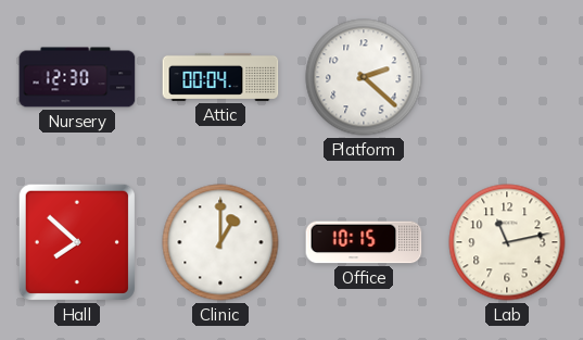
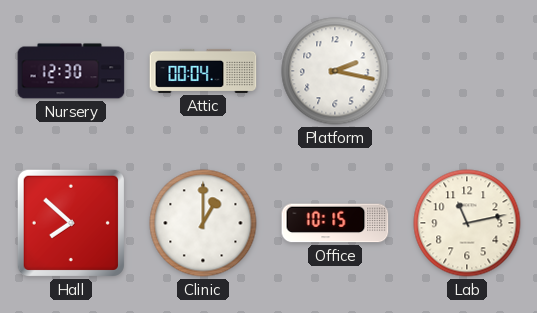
Platform: 2:22 -> 2:17 (335, 71)
